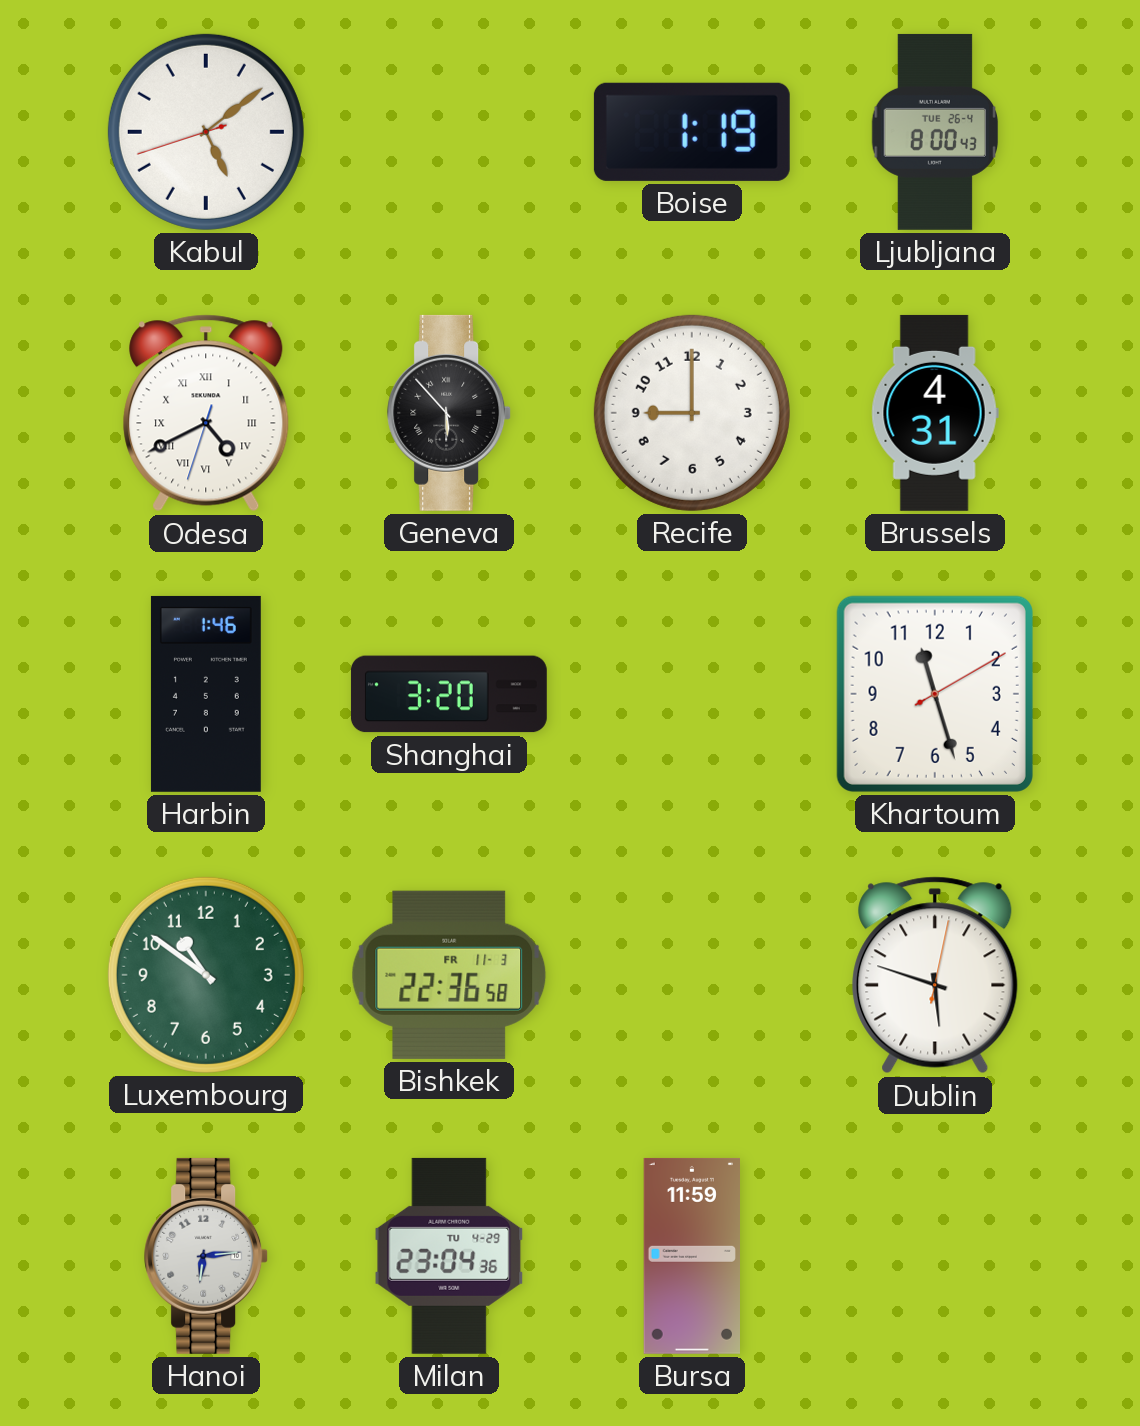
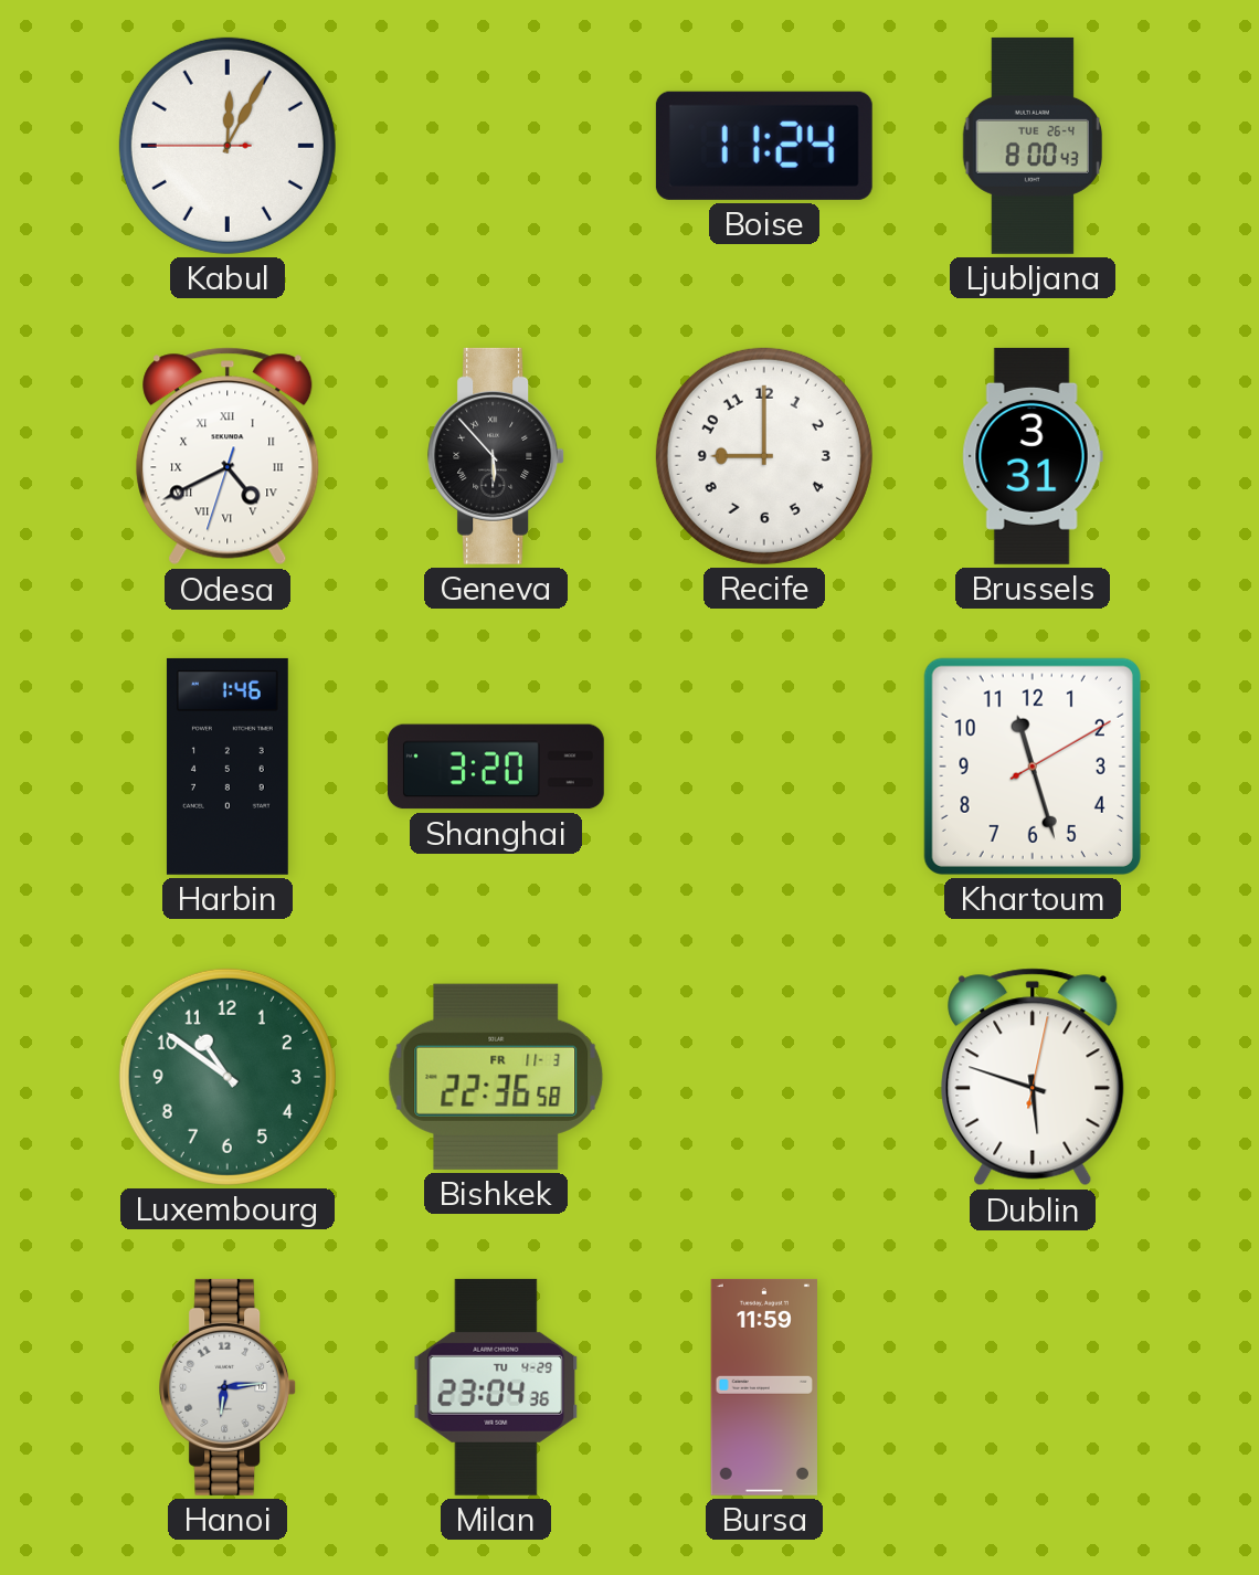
Kabul: 5:08 -> 12:04 (228, 146)
Boise: 1:19 -> 11:24 (764, 146)
Brussels: 4:31 -> 3:31 (1033, 456)
